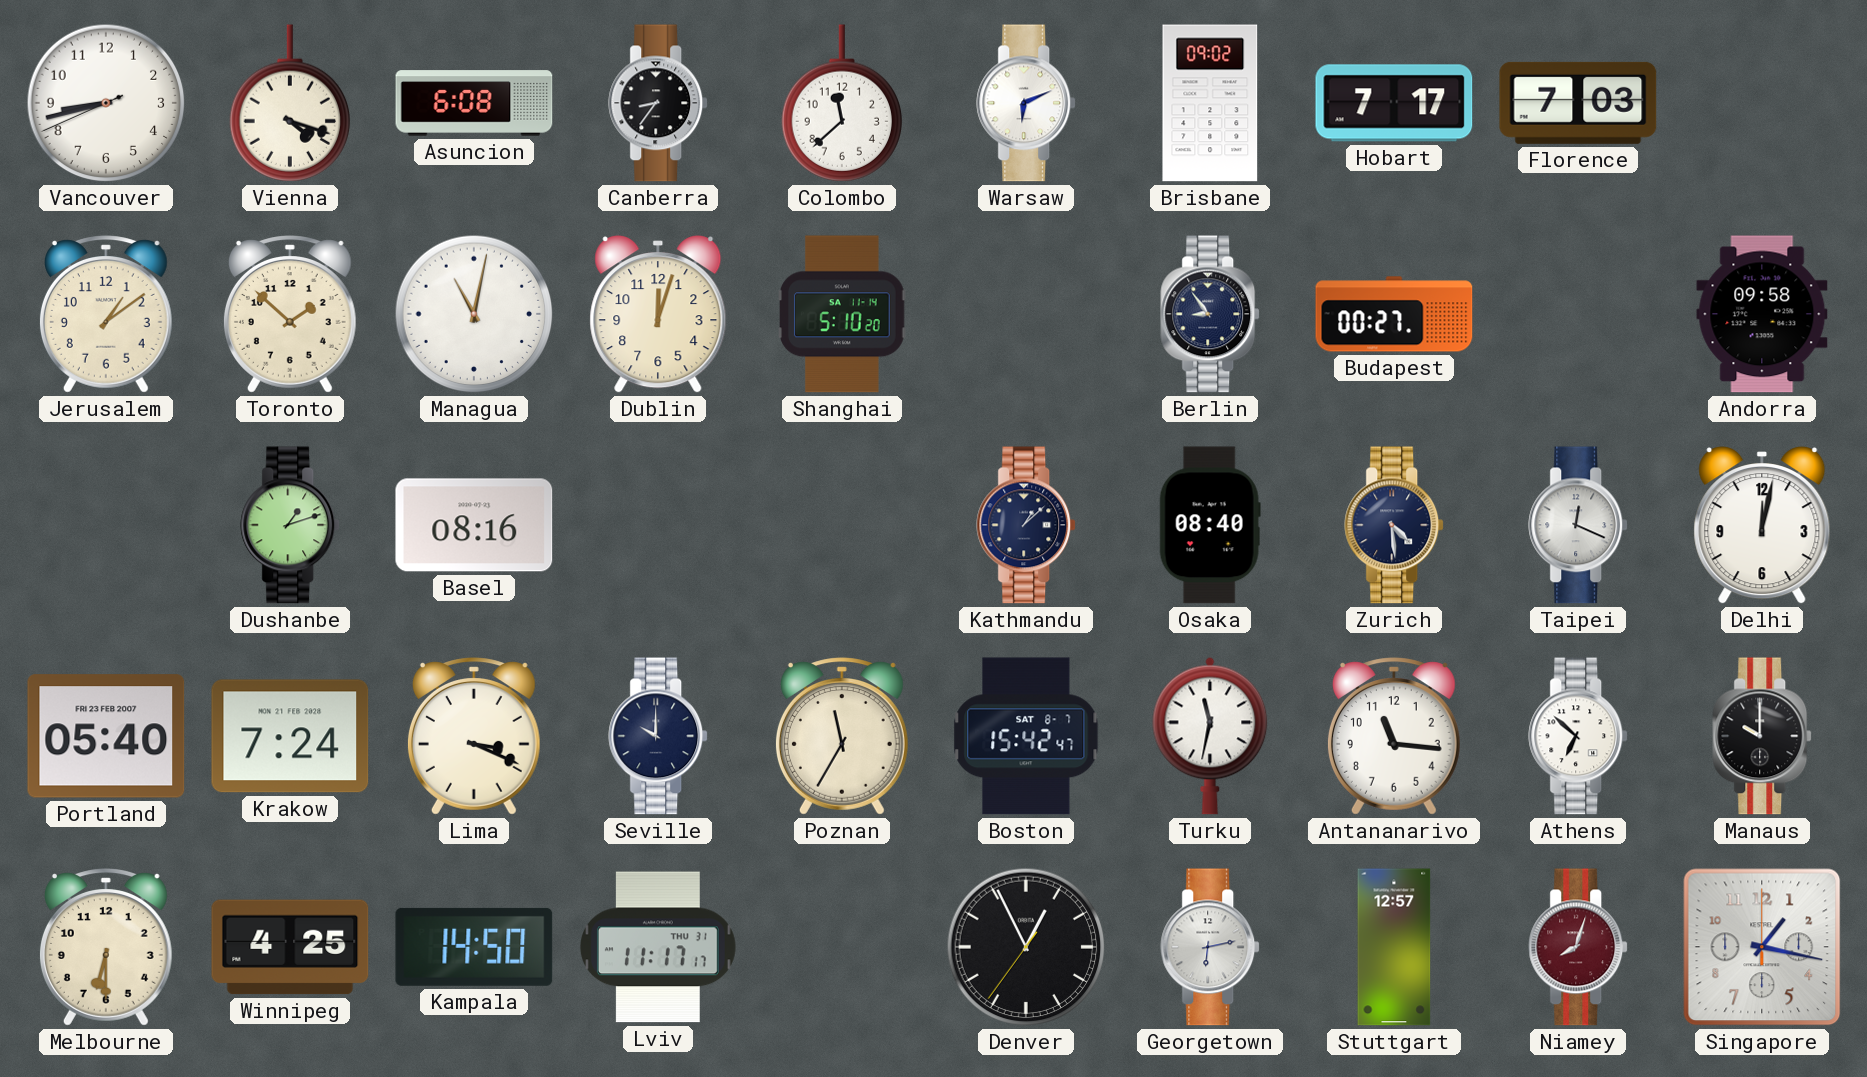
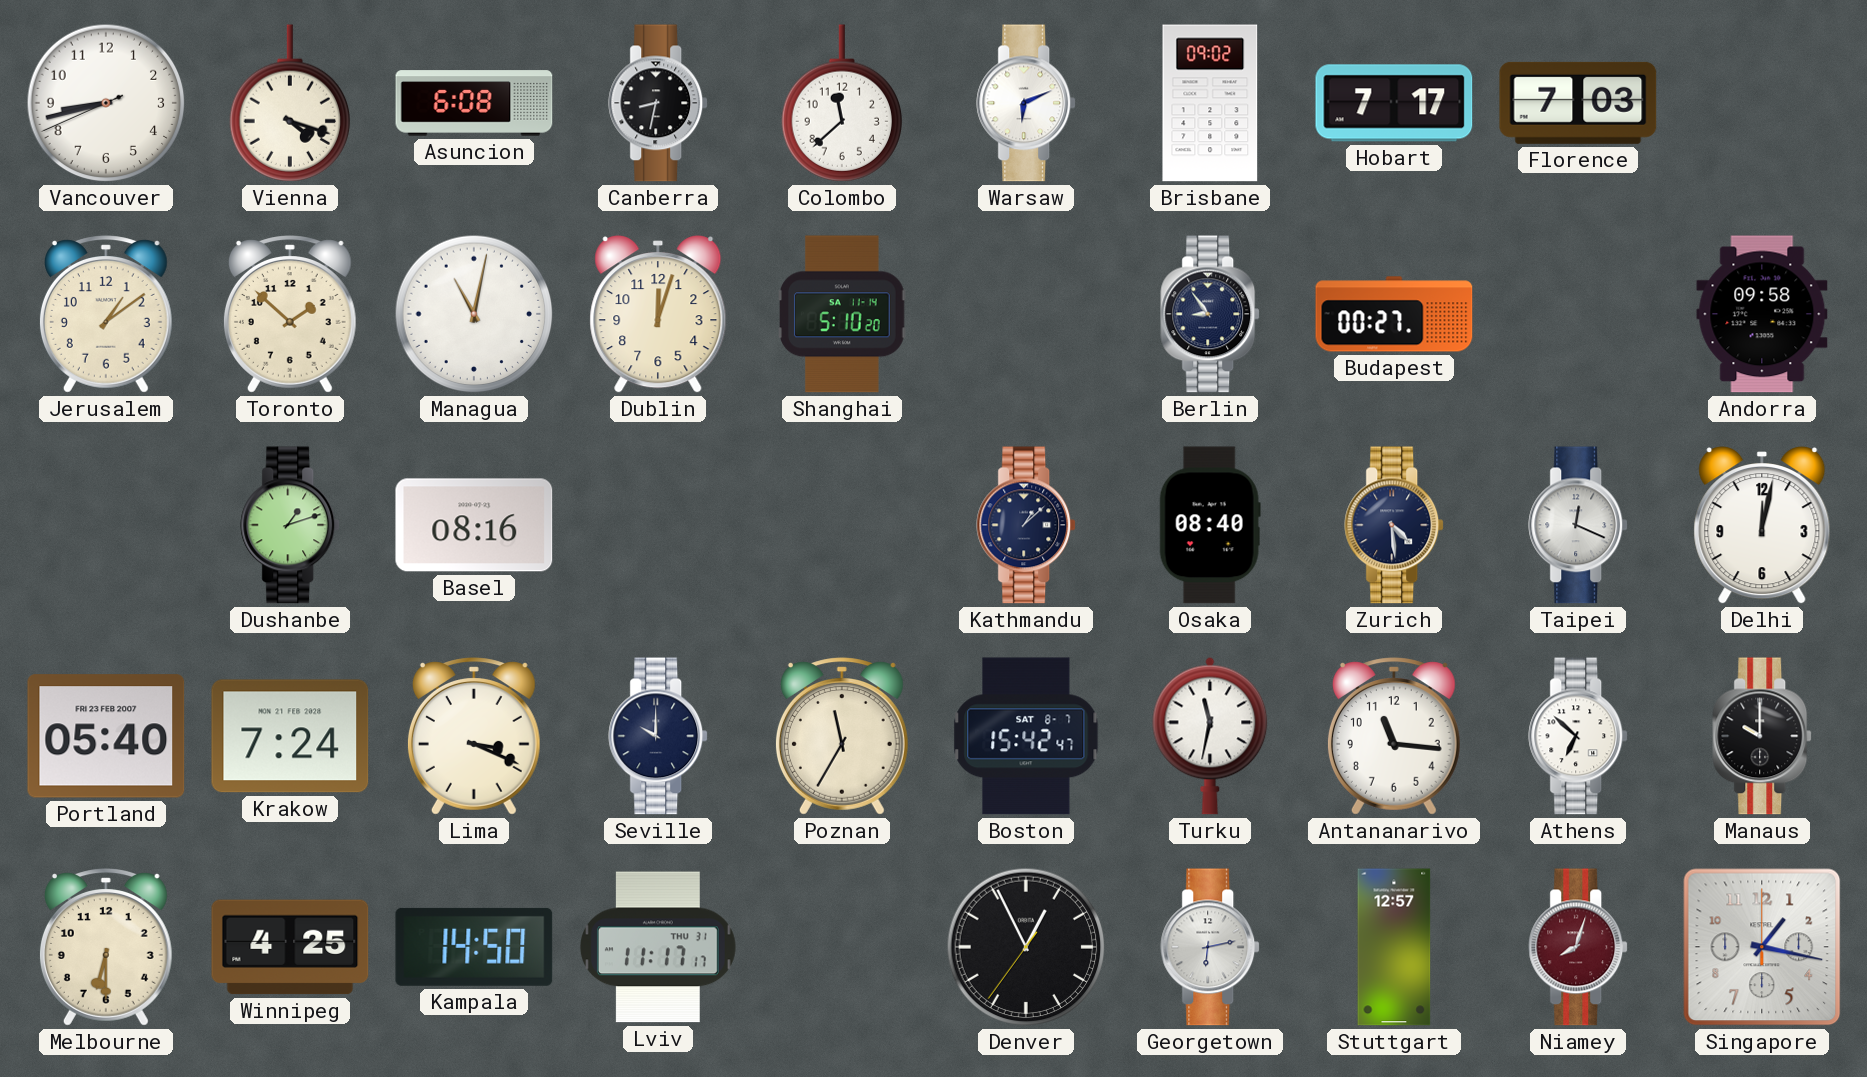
Canberra: 8:36 -> 8:32 (659, 103)
